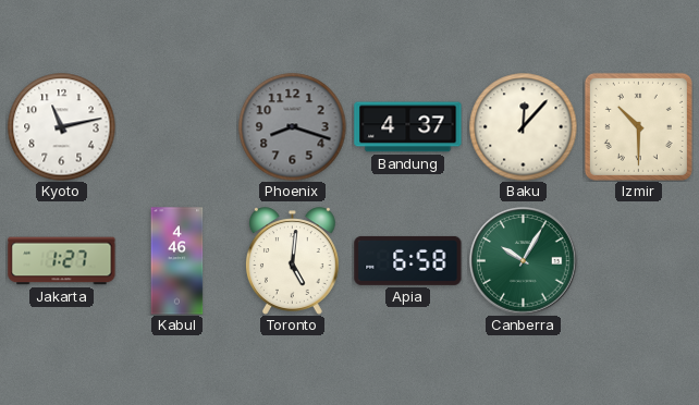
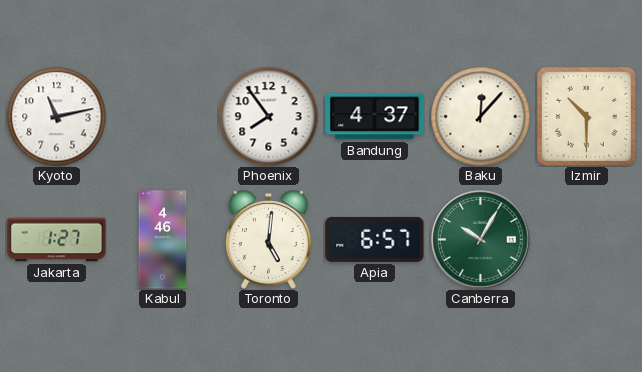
Phoenix: 8:18 -> 7:54 (269, 117)
Phoenix dial: grey -> white (269, 117)
Apia: 6:58 -> 6:57 (375, 239)
